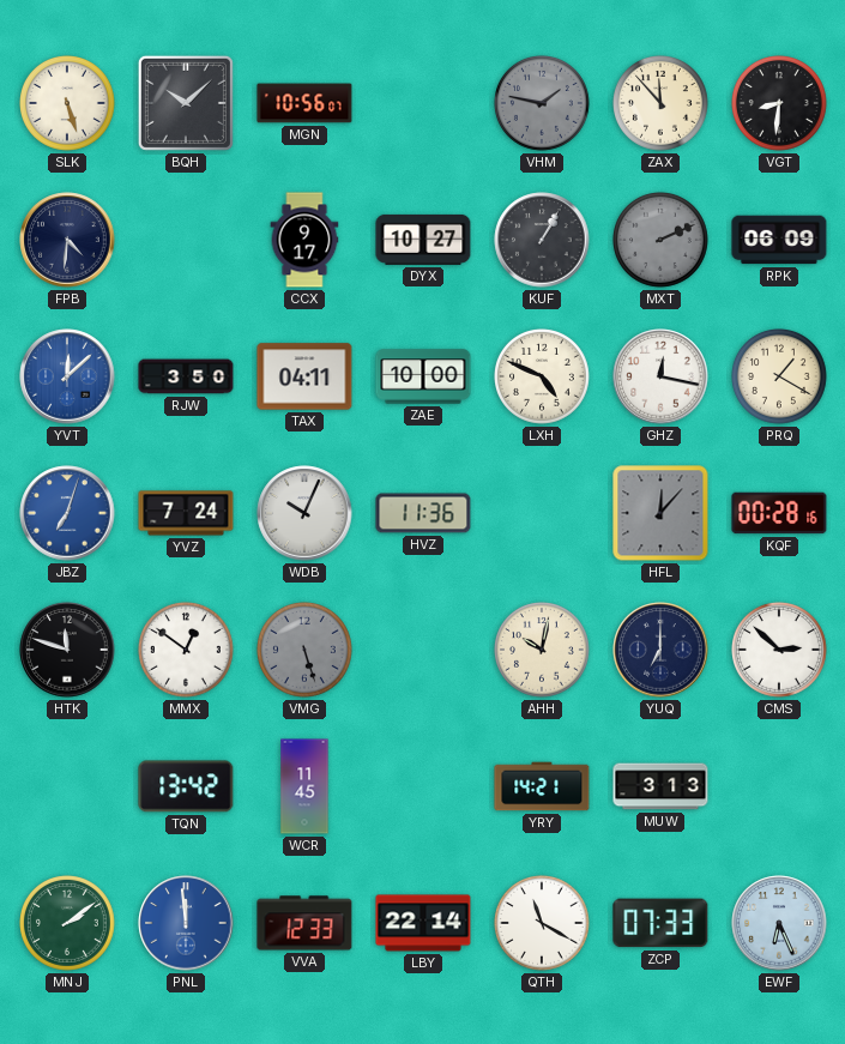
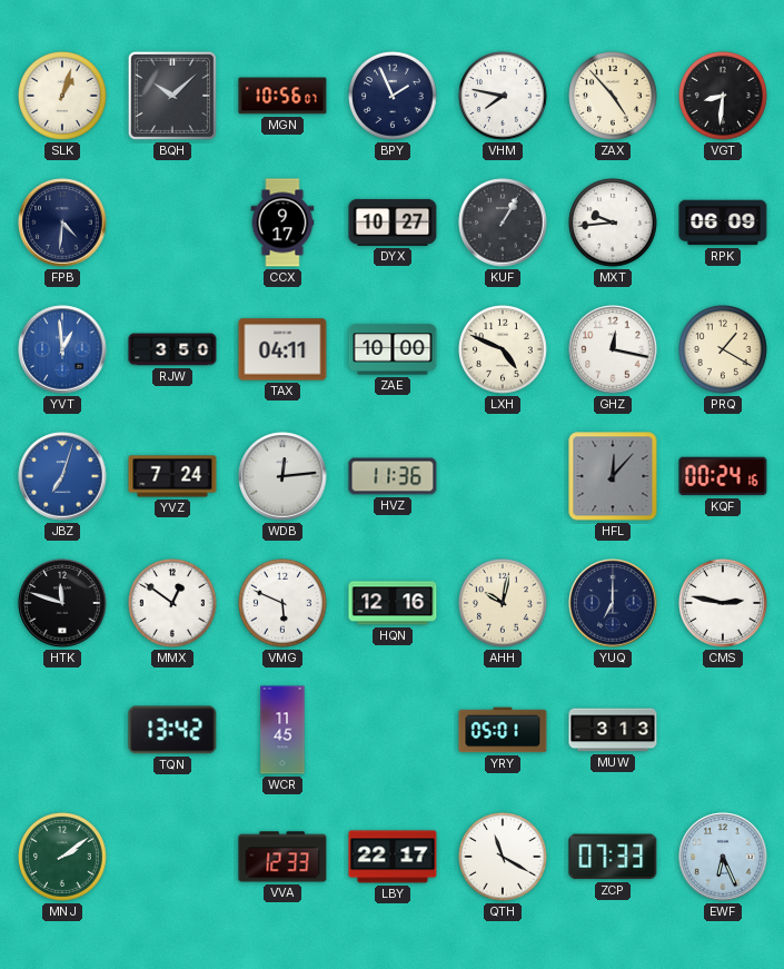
SLK: 5:27 -> 1:03 (63, 97)
BPY: none -> 1:56 (394, 97)
VHM: 1:47 -> 7:47 (504, 97)
VHM dial: grey -> white (504, 97)
ZAX: 11:53 -> 4:53 (614, 97)
MXT: 2:11 -> 9:44 (614, 224)
MXT dial: grey -> white (614, 224)
YVT: 12:08 -> 12:59 (62, 349)
WDB: 10:04 -> 12:14 (282, 476)
KQF: 00:28 -> 00:24 (723, 476)
VMG: 5:27 -> 5:49 (284, 604)
VMG dial: grey -> white (284, 604)
HQN: none -> 12:16 (393, 603)
CMS: 2:52 -> 2:47 (724, 604)
YRY: 14:21 -> 05:01 (503, 730)
PNL: 11:59 -> none (186, 923)
LBY: 22:14 -> 22:17 (393, 857)
